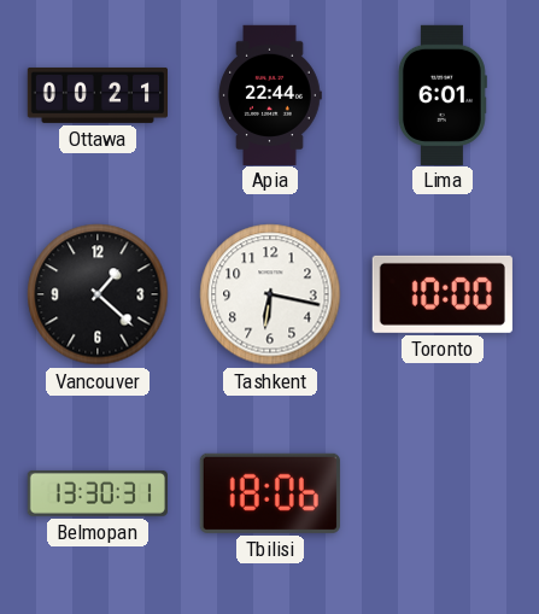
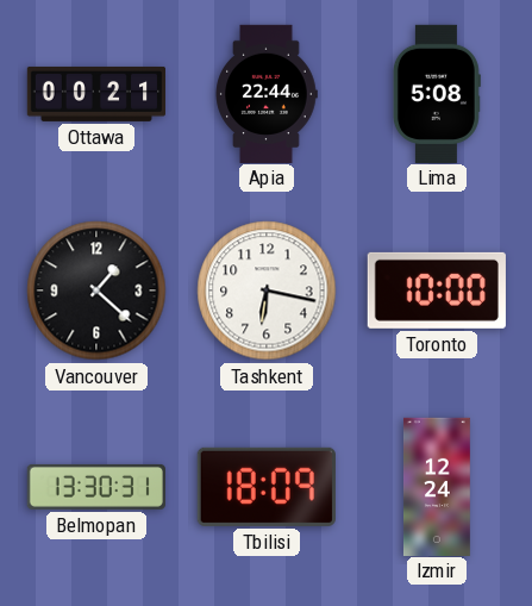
Lima: 6:01 -> 5:08 (437, 93)
Tbilisi: 18:06 -> 18:09 (267, 487)
Izmir: none -> 12:24 (437, 486)
